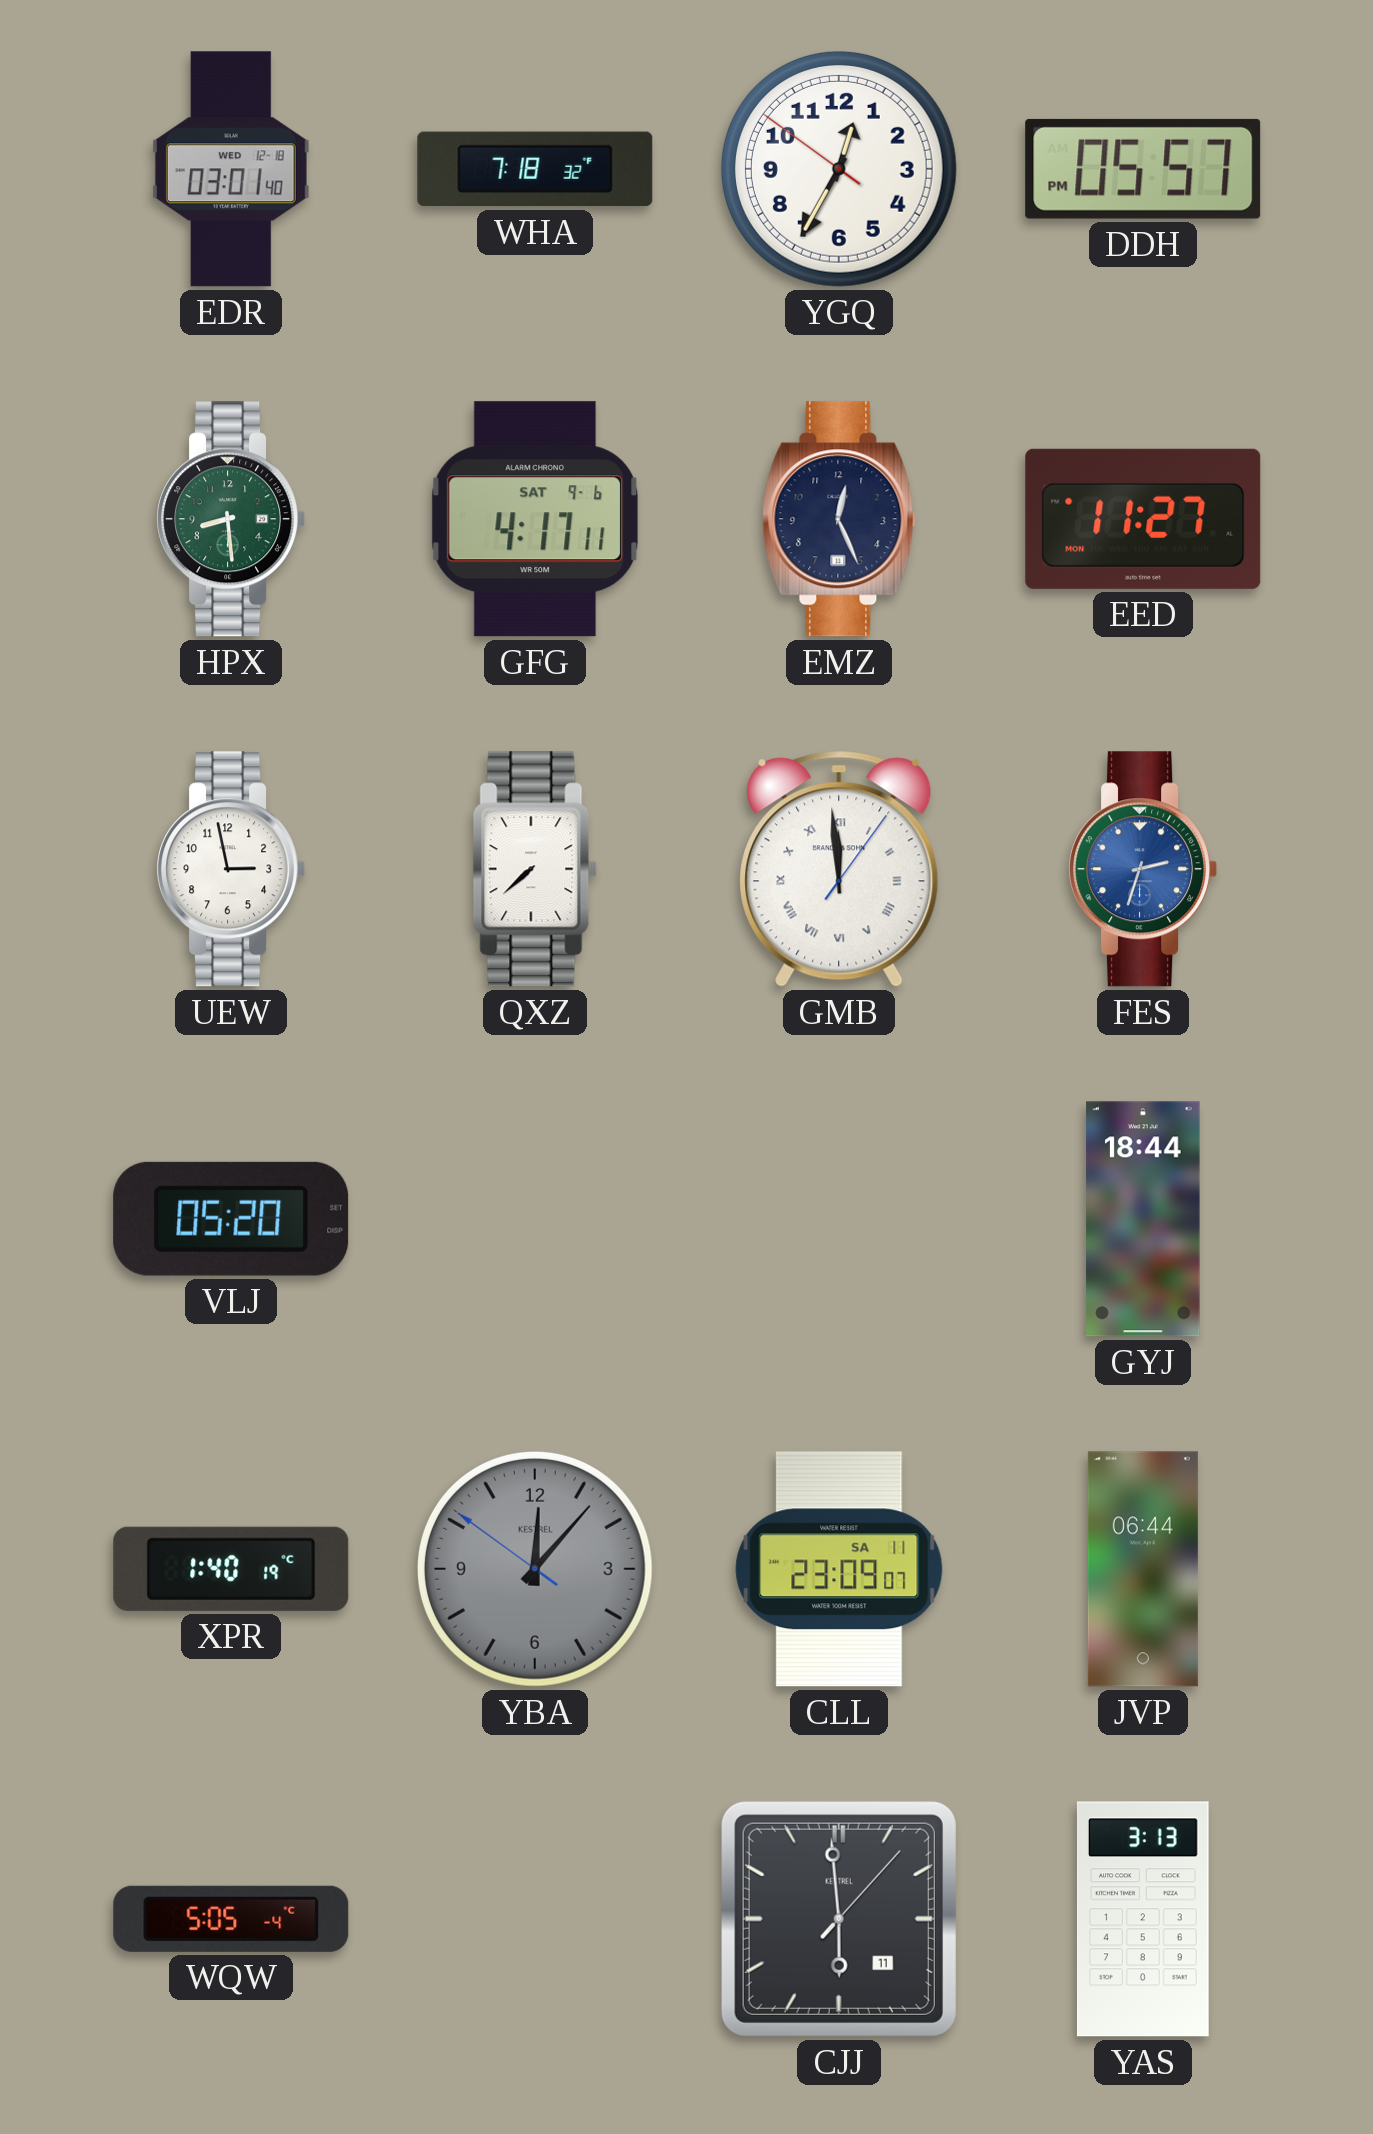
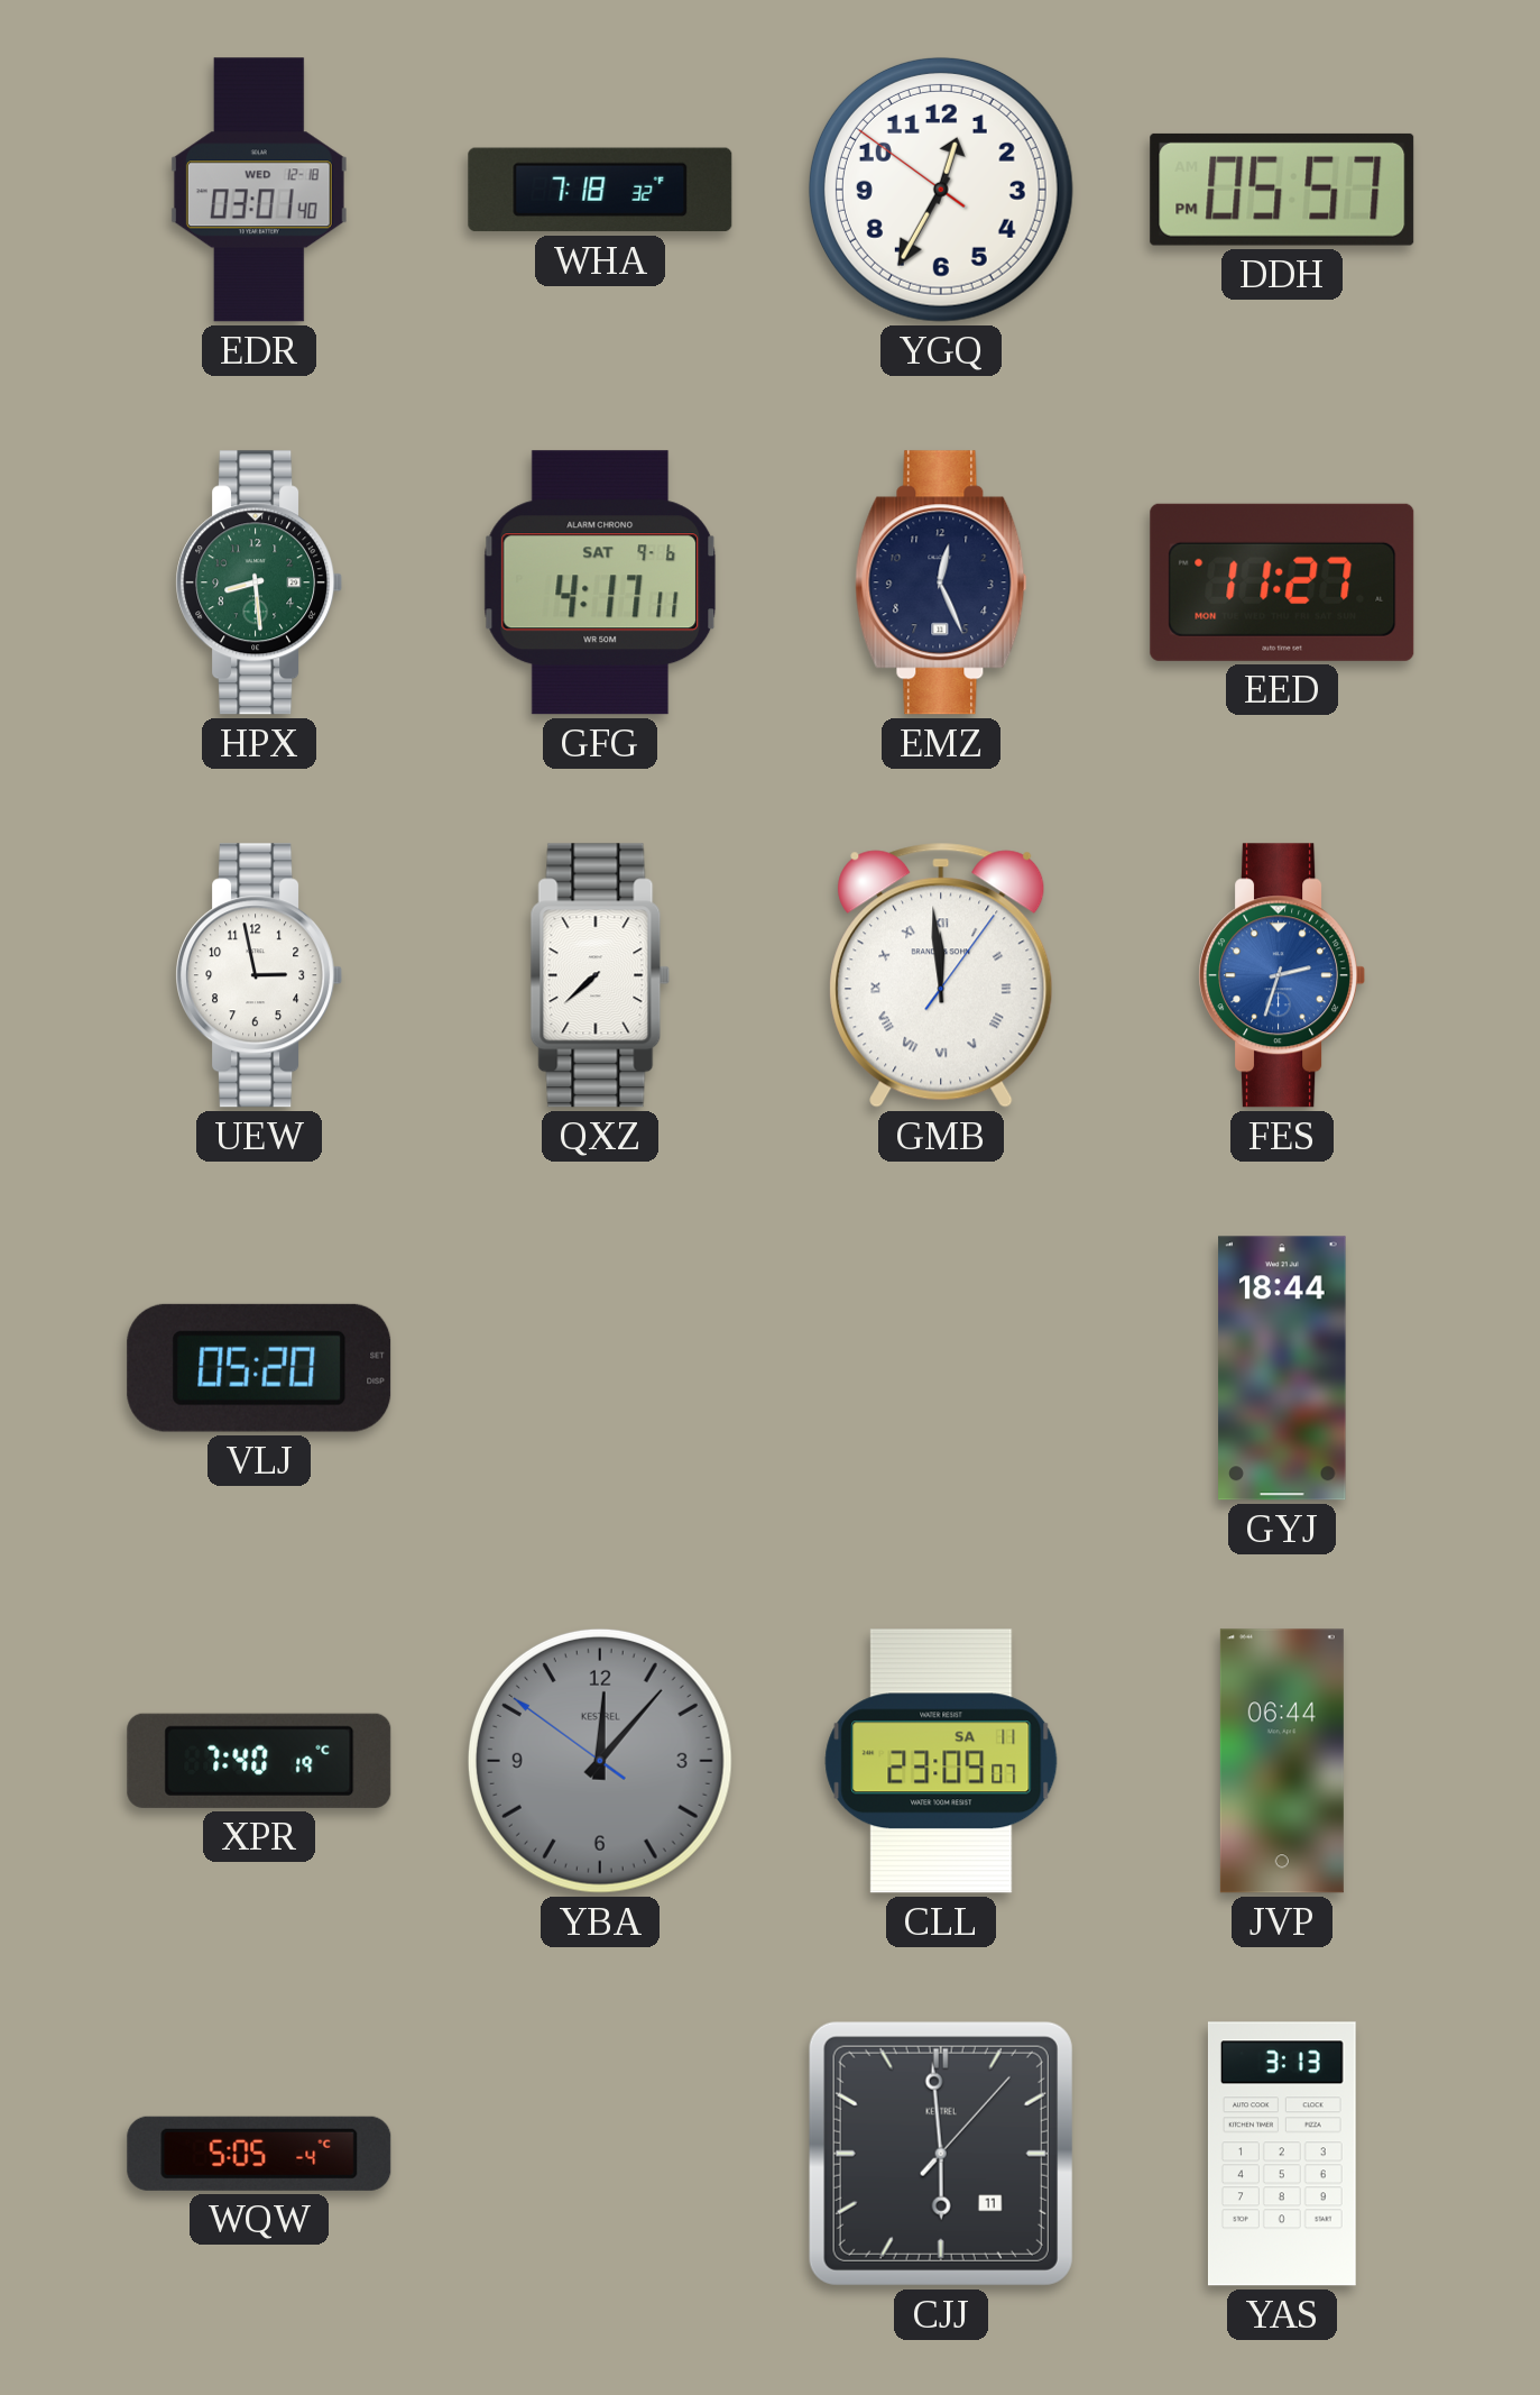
XPR: 1:40 -> 7:40 (259, 1761)
